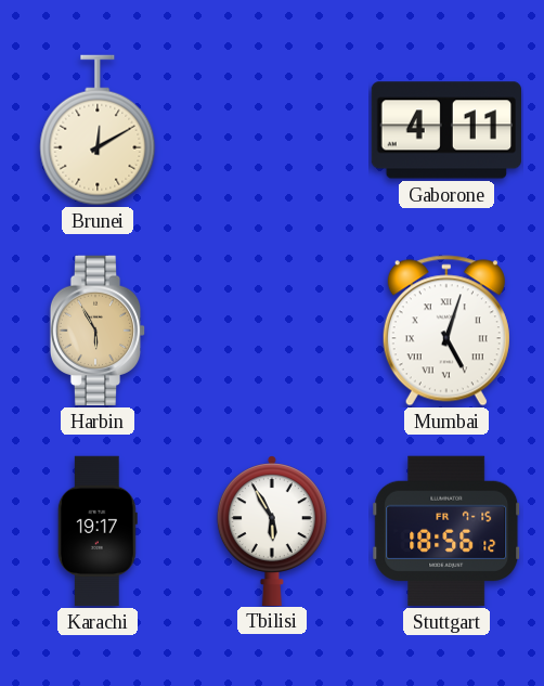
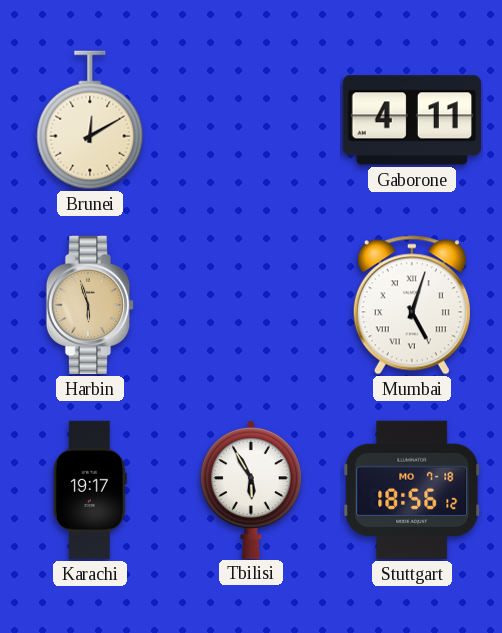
Harbin: 5:55 -> 5:57 (90, 305)
Stuttgart date: FR 7-15 -> MO 7-18 (412, 490)
